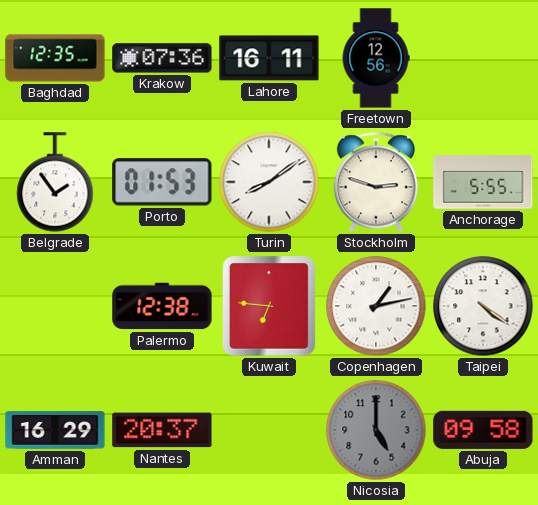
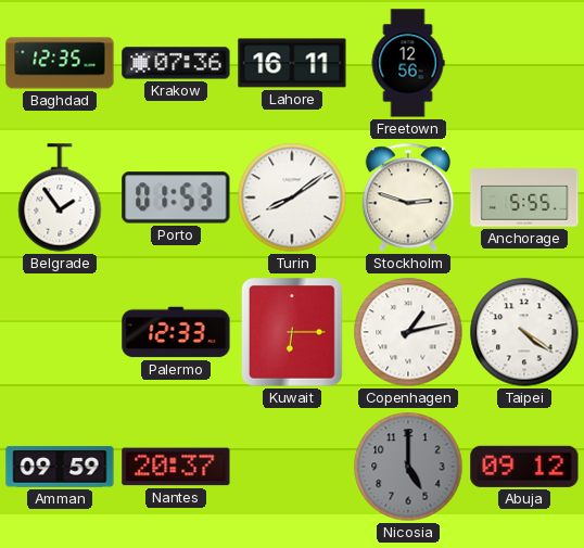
Palermo: 12:38 -> 12:33 (176, 332)
Kuwait: 6:46 -> 6:15 (292, 332)
Amman: 16:29 -> 09:59 (60, 467)
Abuja: 09:58 -> 09:12 (524, 467)
